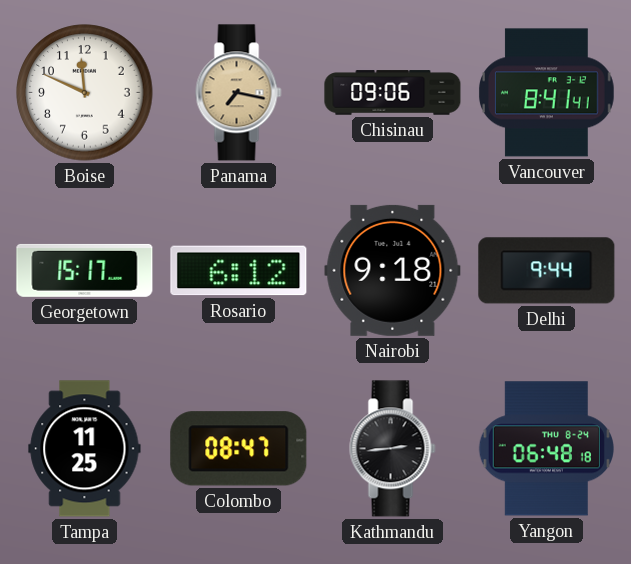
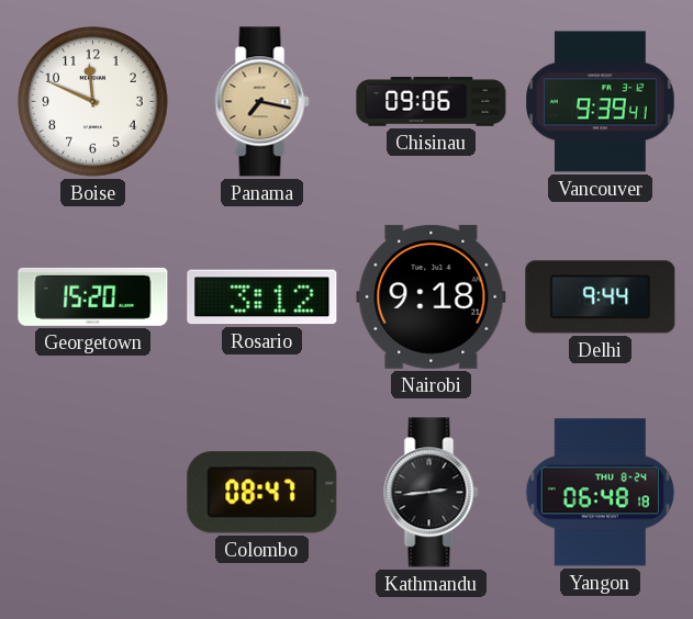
Vancouver: 8:41 -> 9:39 (600, 102)
Georgetown: 15:17 -> 15:20 (93, 296)
Rosario: 6:12 -> 3:12 (262, 297)
Tampa: 11:25 -> none (85, 449)
